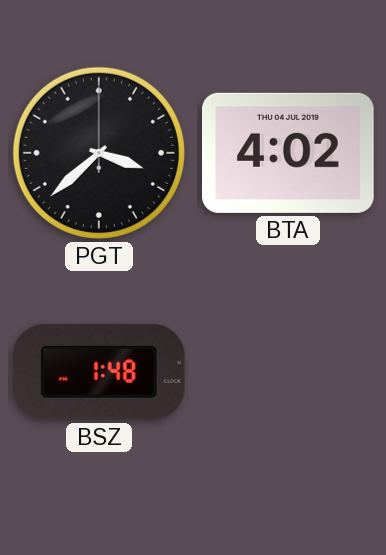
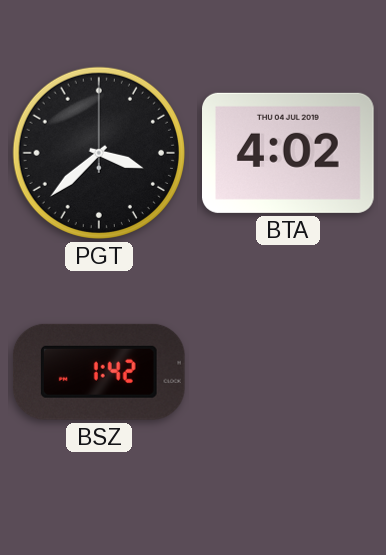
BSZ: 1:48 -> 1:42 (99, 372)
